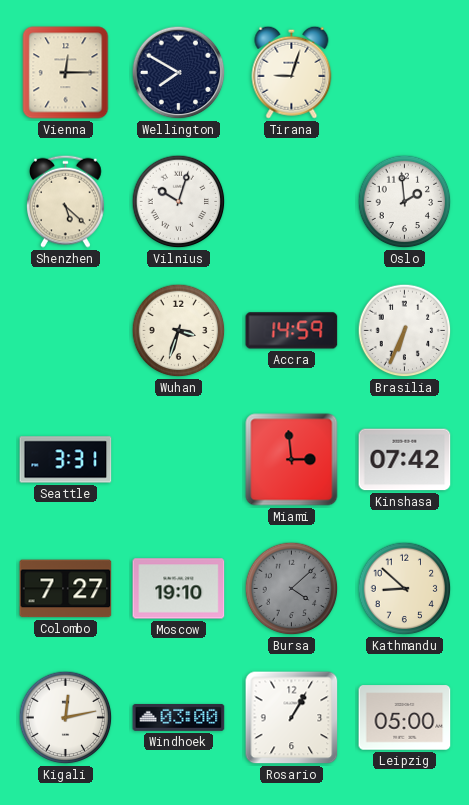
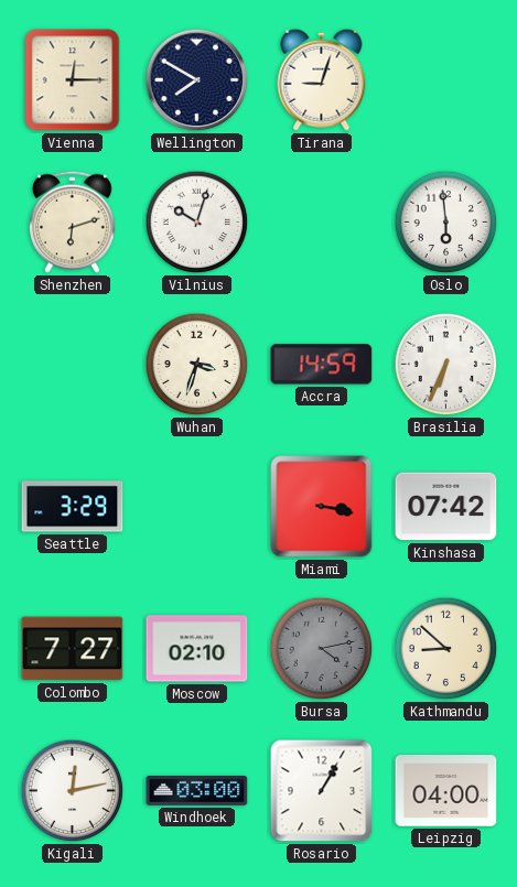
Shenzhen: 5:22 -> 6:12 (73, 221)
Oslo: 1:59 -> 5:59 (446, 223)
Seattle: 3:31 -> 3:29 (73, 507)
Miami: 2:59 -> 3:17 (322, 507)
Moscow: 19:10 -> 02:10 (197, 649)
Bursa: 4:08 -> 4:13 (322, 649)
Leipzig: 05:00 -> 04:00 (446, 791)
